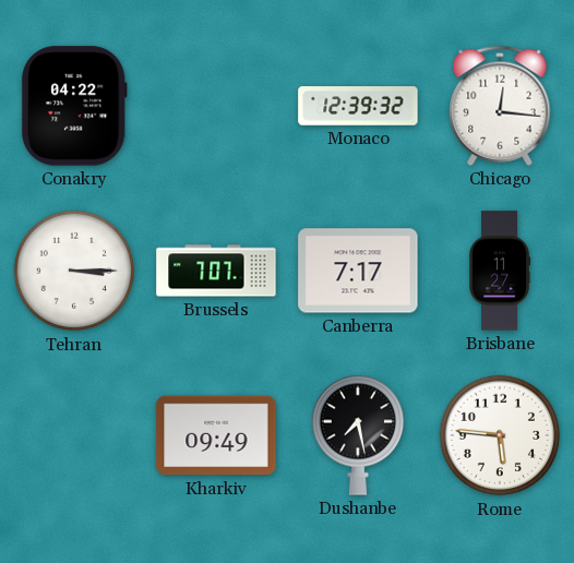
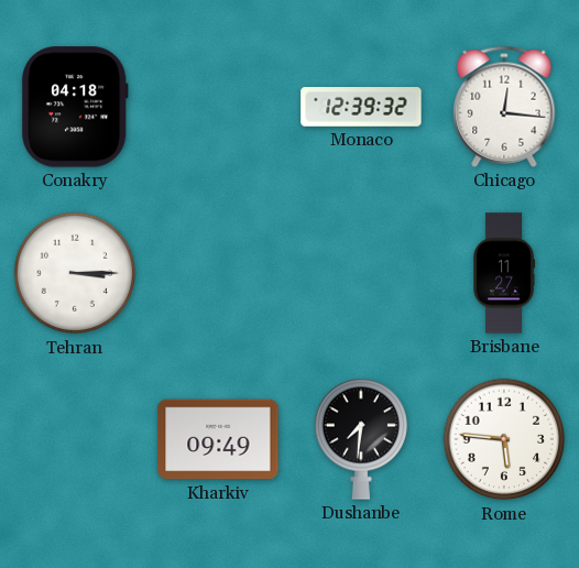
Conakry: 04:22 -> 04:18 (75, 107)
Brussels: 7:07 -> none (216, 271)
Canberra: 7:17 -> none (358, 271)
Dushanbe: 7:28 -> 7:31 (360, 439)
